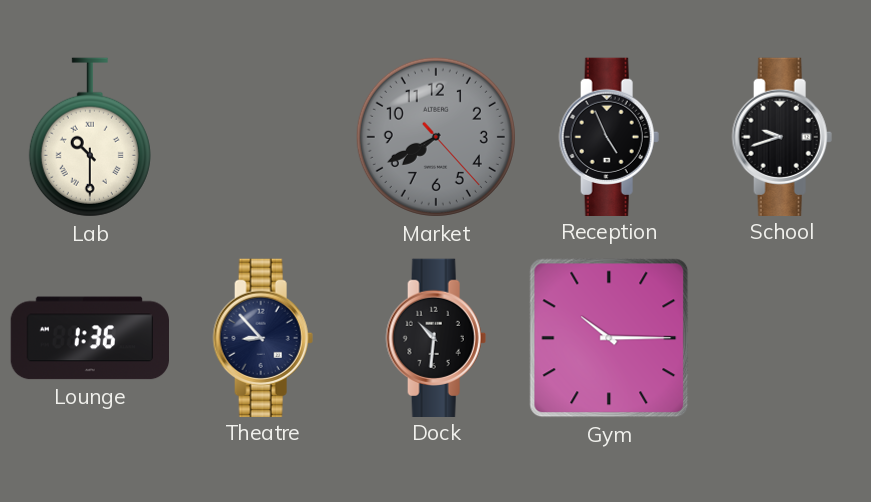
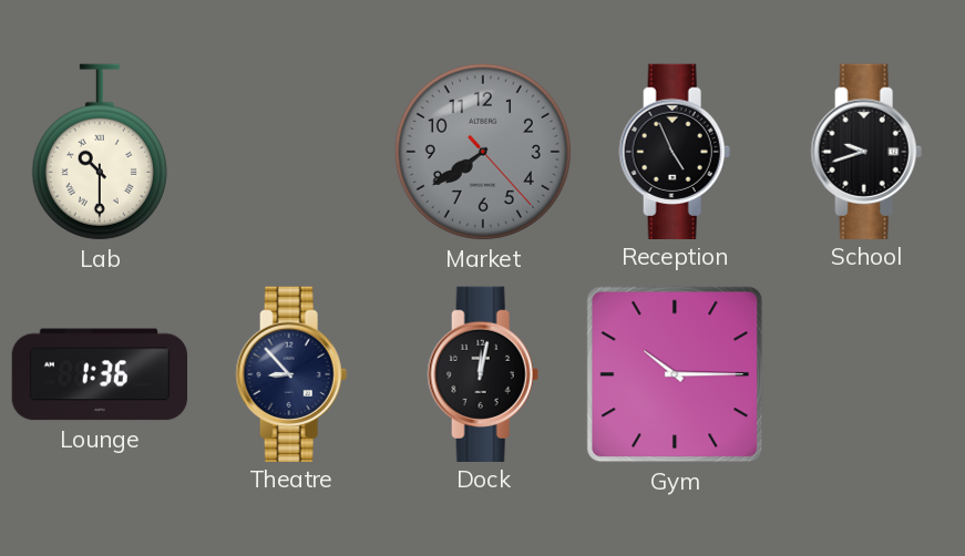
Market: 7:40 -> 7:39 (483, 152)
Dock: 10:31 -> 12:02 (483, 373)
